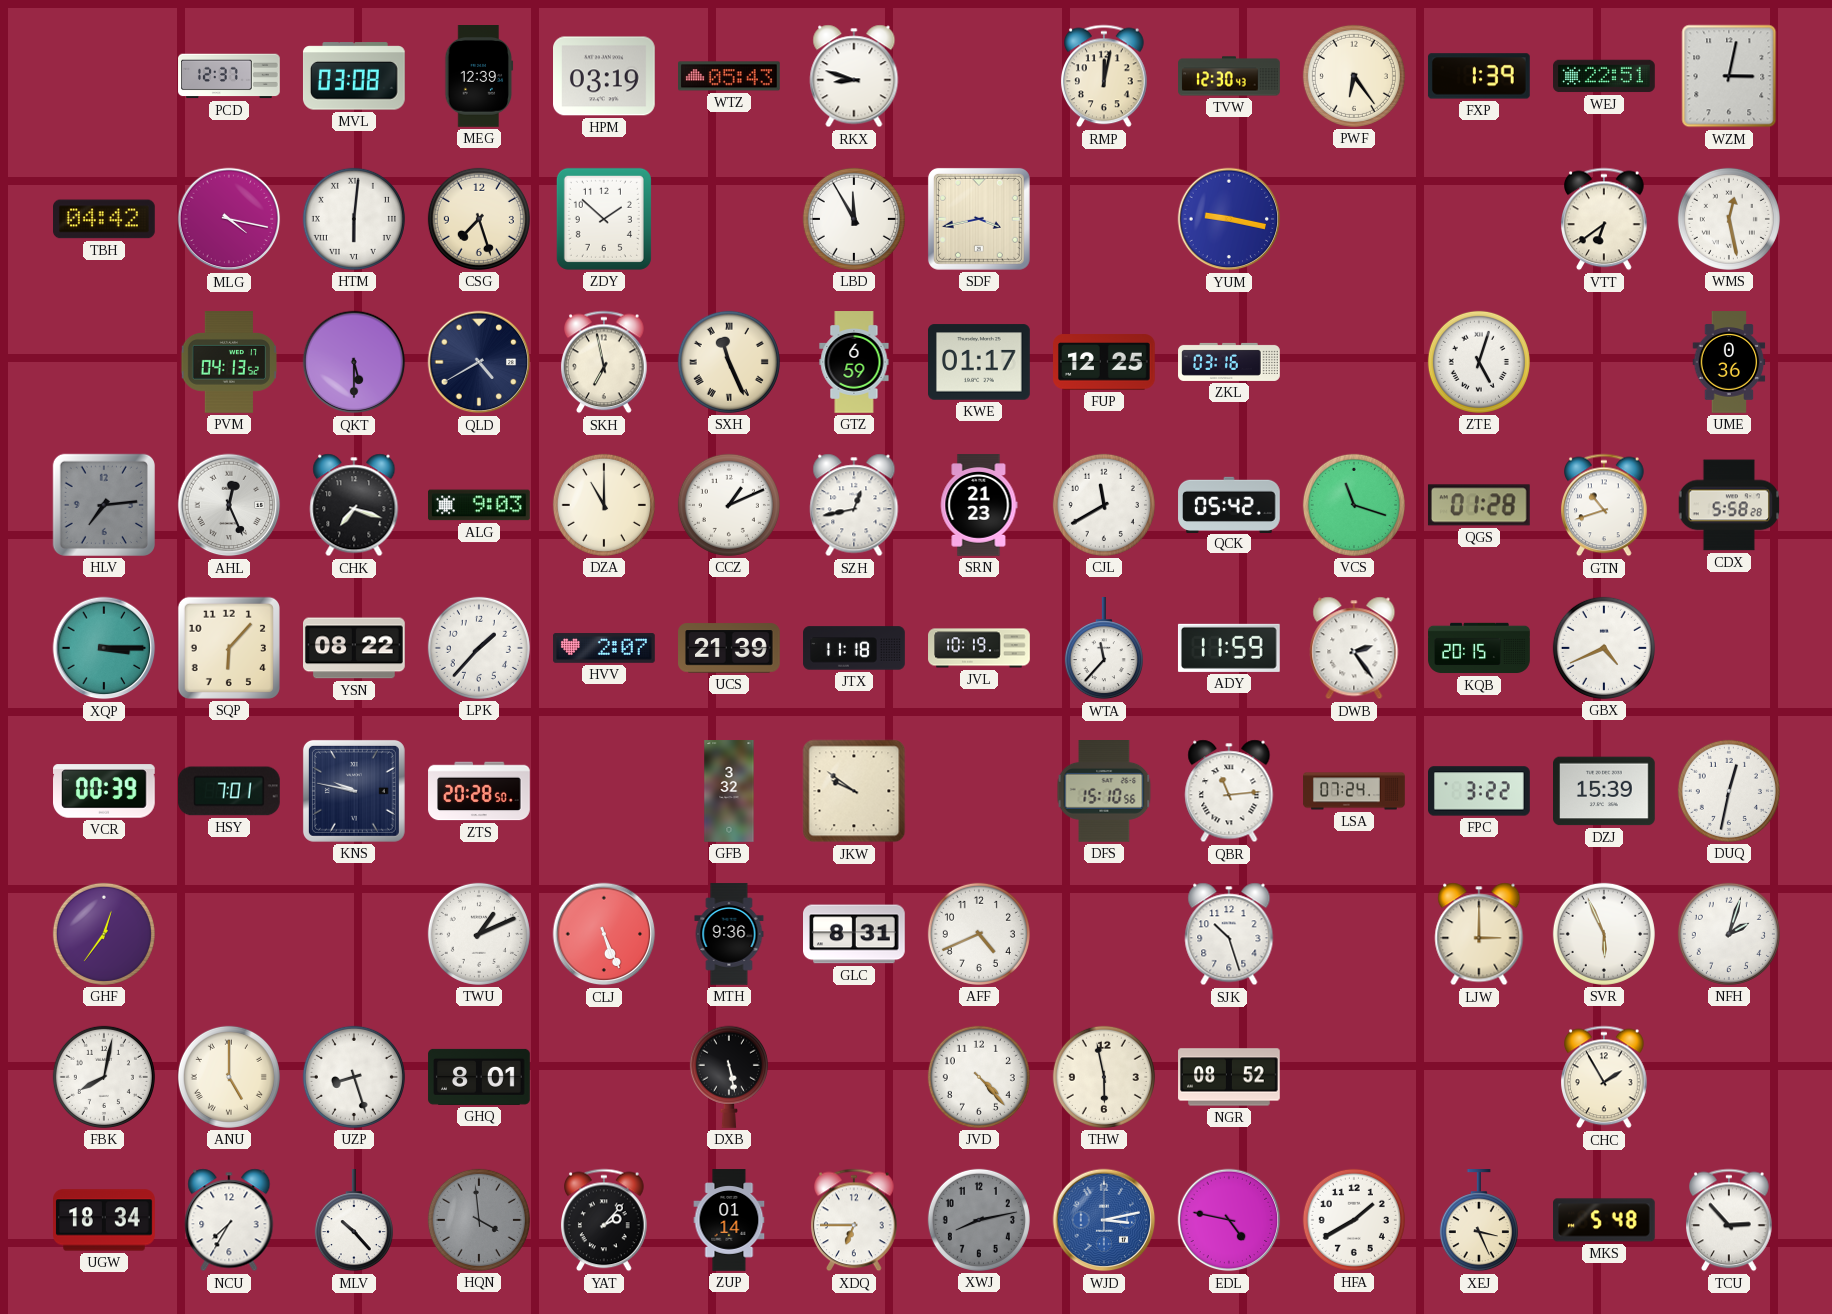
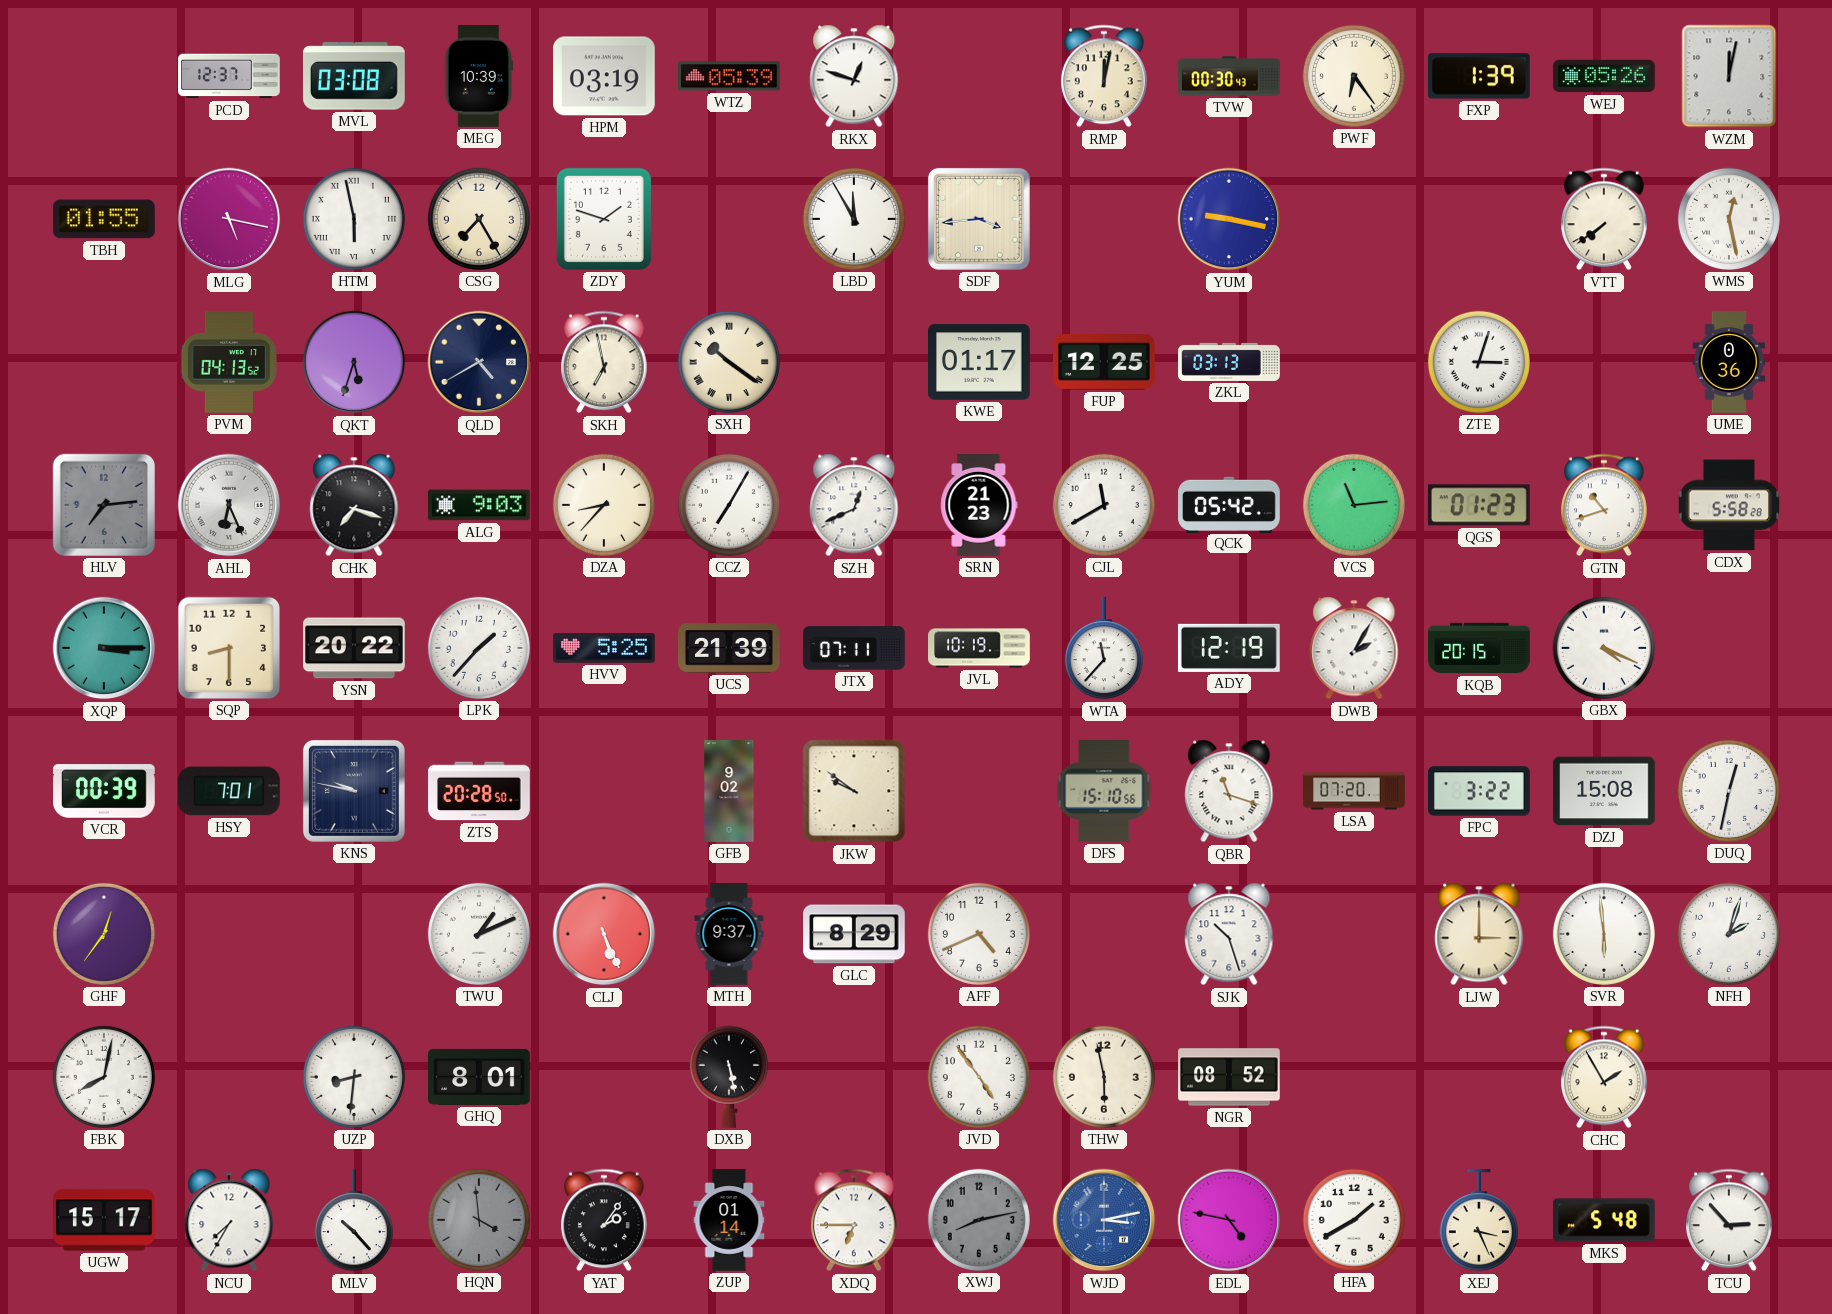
MEG: 12:39 -> 10:39 (479, 77)
WTZ: 05:43 -> 05:39 (730, 76)
RKX: 8:48 -> 12:48 (854, 76)
TVW: 12:30 -> 00:30 (1229, 76)
WEJ: 22:51 -> 05:26 (1604, 76)
WZM: 3:02 -> 12:02 (1729, 76)
TBH: 04:42 -> 01:55 (105, 219)
MLG: 4:17 -> 5:17 (229, 219)
HTM: 6:01 -> 5:58 (354, 219)
CSG: 7:27 -> 7:25 (479, 219)
ZDY: 1:52 -> 1:48 (604, 219)
SDF: 3:43 -> 3:44 (979, 219)
VTT: 6:39 -> 7:39 (1605, 219)
QKT: 5:30 -> 5:33 (354, 362)
SXH: 11:26 -> 10:21 (729, 362)
GTZ: 6:59 -> none (854, 362)
ZKL: 03:16 -> 03:13 (1229, 362)
ZTE: 5:03 -> 3:03 (1479, 362)
AHL: 12:26 -> 6:26 (229, 505)
DZA: 11:00 -> 8:37 (604, 505)
CCZ: 1:11 -> 7:05 (729, 505)
SZH: 12:43 -> 12:41 (854, 505)
VCS: 11:18 -> 11:14 (1354, 505)
QGS: 01:28 -> 01:23 (1479, 505)
SQP: 6:07 -> 8:30 (229, 648)
YSN: 08:22 -> 20:22 (355, 648)
HVV: 2:07 -> 5:25 (604, 648)
JTX: 11:18 -> 07:11 (854, 648)
ADY: 11:59 -> 12:19 (1229, 648)
DWB: 2:24 -> 2:05 (1354, 648)
GBX: 4:41 -> 4:19 (1604, 648)
GFB: 3:32 -> 9:02 (729, 791)
QBR: 11:14 -> 11:18 (1229, 791)
LSA: 07:24 -> 07:20 (1354, 791)
DZJ: 15:39 -> 15:08 (1605, 791)
MTH: 9:36 -> 9:37 (729, 934)
GLC: 8:31 -> 8:29 (855, 934)
SVR: 5:56 -> 5:59 (1604, 934)
ANU: 5:00 -> none (229, 1077)
UZP: 8:27 -> 8:31 (354, 1077)
JVD: 4:23 -> 4:54 (979, 1077)
UGW: 18:34 -> 15:17 (105, 1220)
YAT: 2:07 -> 2:06 (605, 1220)
